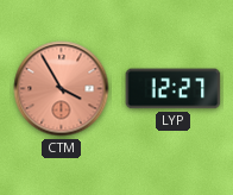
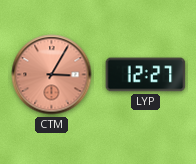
CTM: 3:55 -> 3:05 (52, 75)
